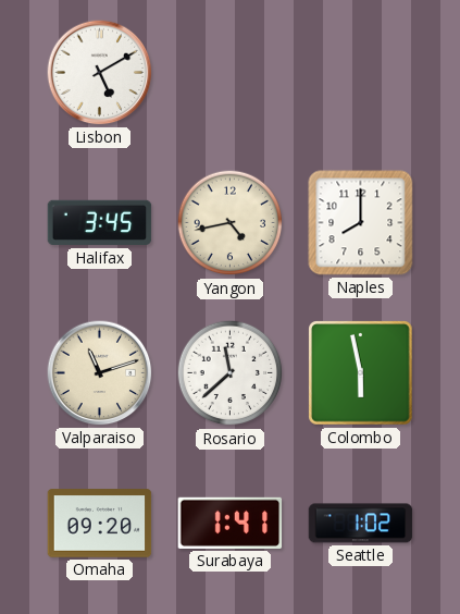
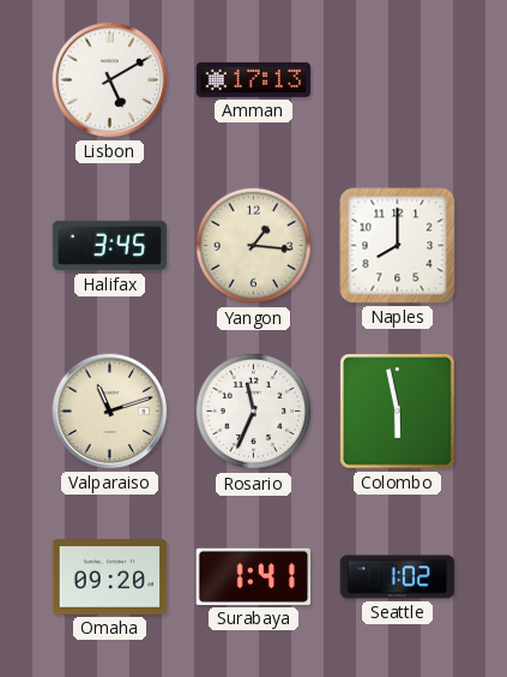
Amman: none -> 17:13 (254, 79)
Yangon: 4:43 -> 1:16 (254, 246)
Rosario: 11:38 -> 11:34 (254, 412)
